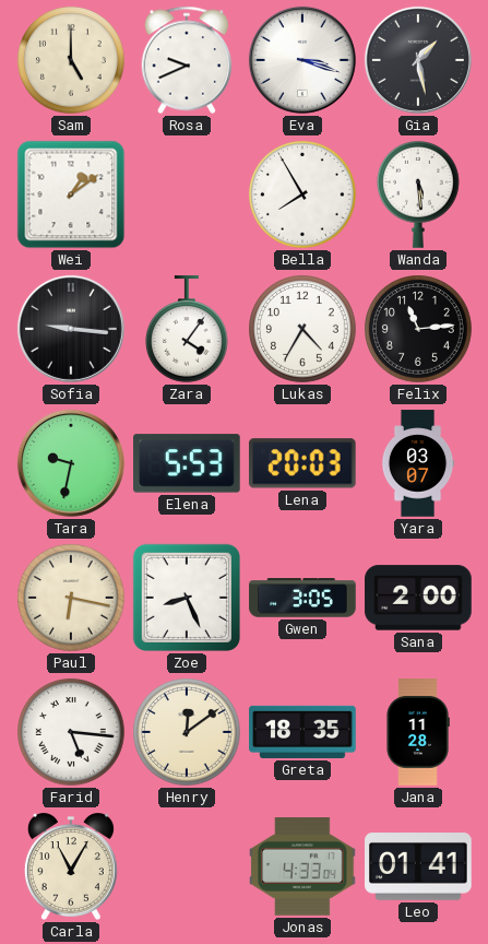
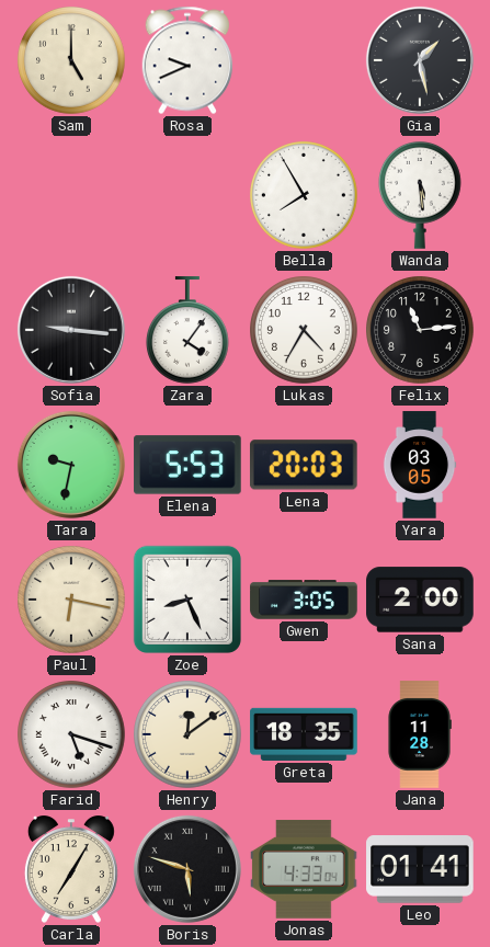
Eva: 3:18 -> none (302, 60)
Wei: 1:09 -> none (71, 194)
Yara: 03:07 -> 03:05 (420, 465)
Farid: 5:16 -> 5:18 (72, 735)
Carla: 11:05 -> 7:05 (71, 869)
Boris: none -> 5:48 (187, 869)
